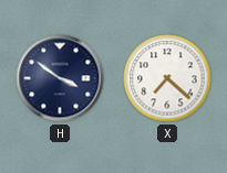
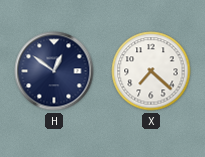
H: 3:51 -> 12:51 (54, 71)
